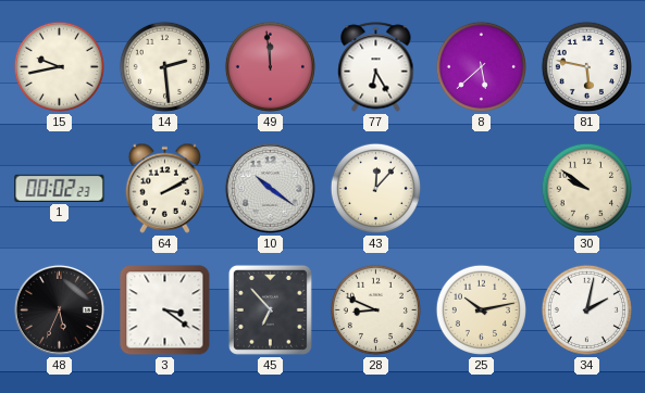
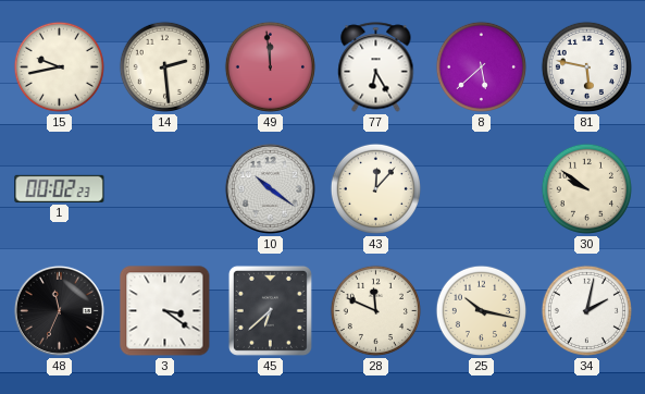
64: 2:10 -> none (165, 188)
48: 5:34 -> 11:34 (59, 310)
45: 6:53 -> 6:38 (270, 310)
28: 8:49 -> 11:49 (375, 310)
25: 10:13 -> 10:17 (481, 310)
